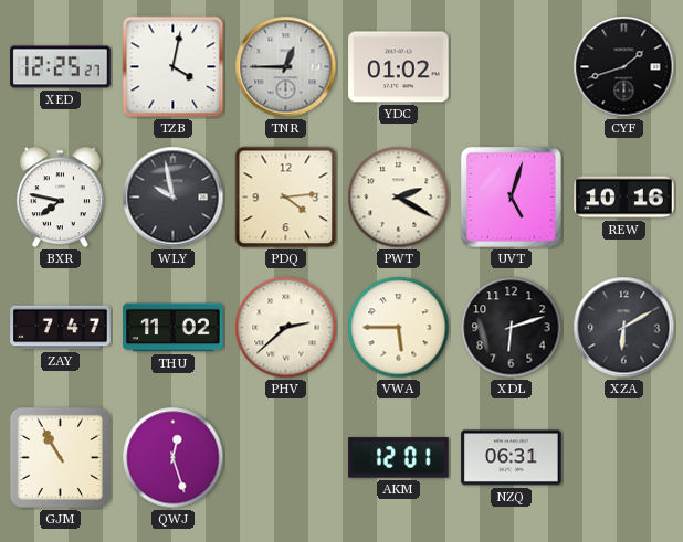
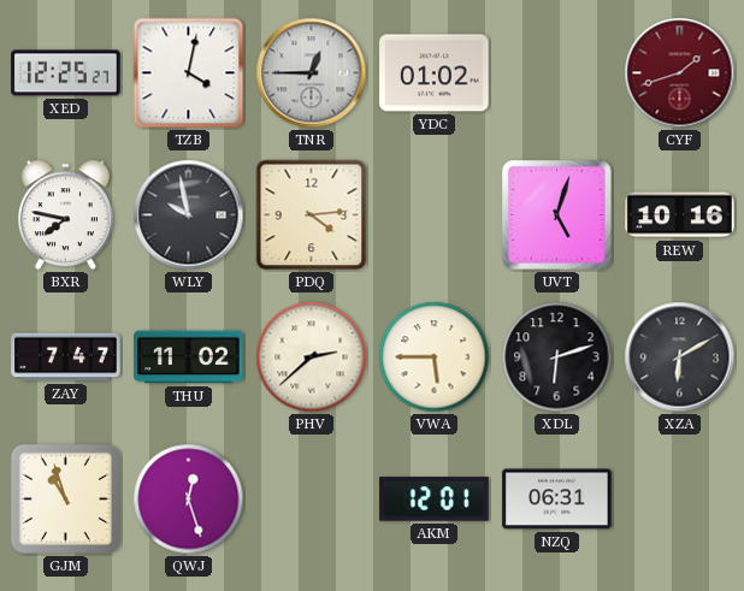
CYF dial: black -> burgundy (680, 73)
PWT: 2:20 -> none (399, 198)
GJM: 10:55 -> 10:57 (65, 498)
